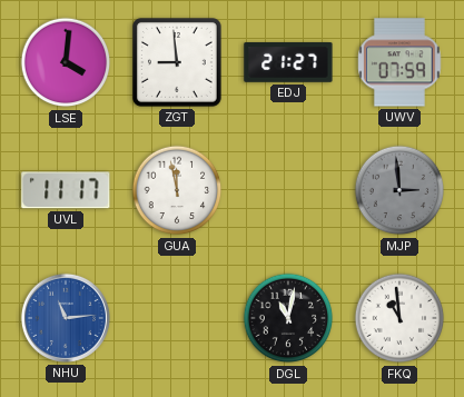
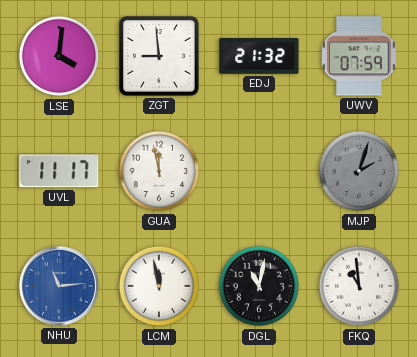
EDJ: 21:27 -> 21:32 (259, 57)
MJP: 2:59 -> 2:03 (359, 171)
LCM: none -> 11:58 (159, 286)
